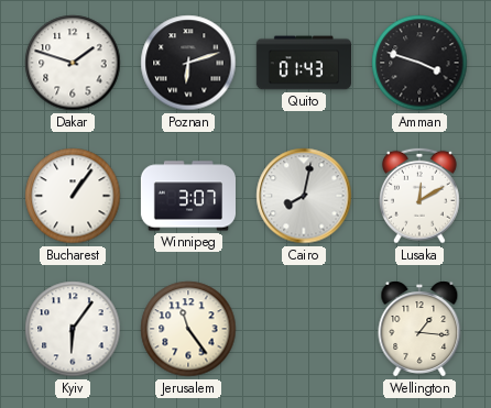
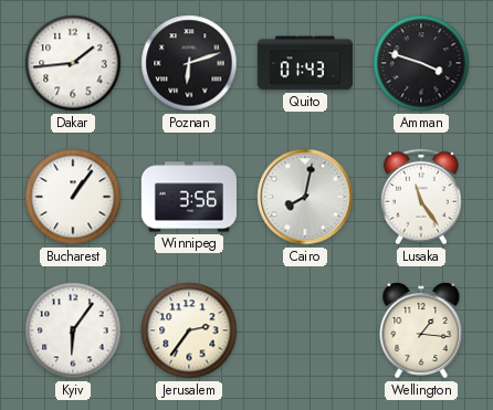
Dakar: 1:48 -> 1:44 (73, 63)
Winnipeg: 3:07 -> 3:56 (188, 197)
Lusaka: 12:10 -> 11:24 (422, 197)
Jerusalem: 11:24 -> 2:36 (189, 330)
